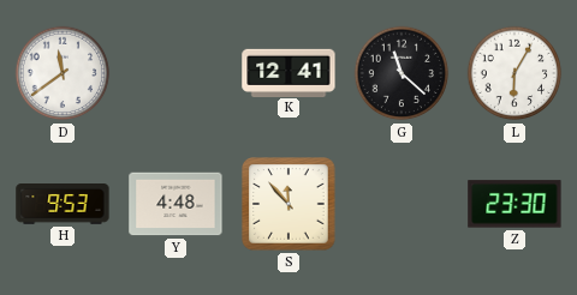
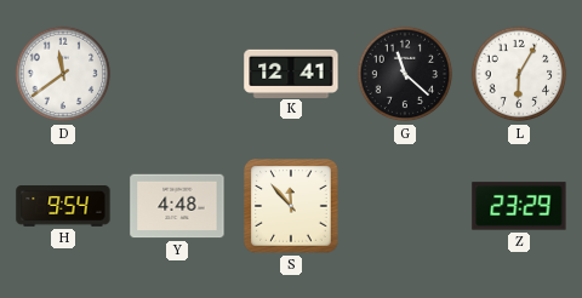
H: 9:53 -> 9:54 (63, 206)
Z: 23:30 -> 23:29 (519, 206)
